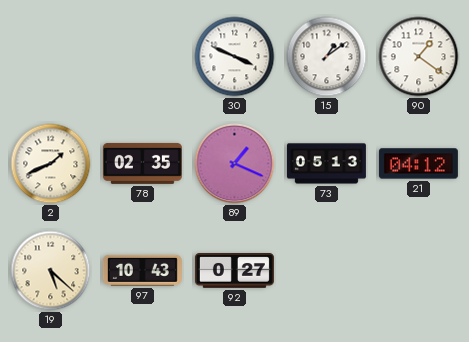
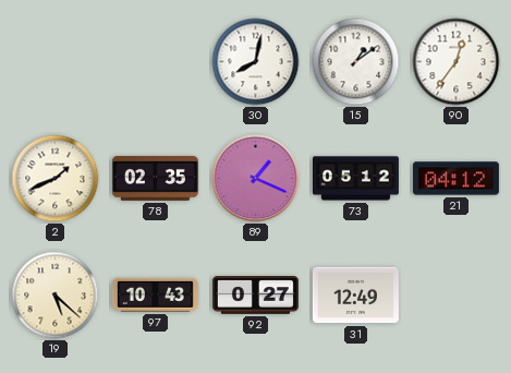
30: 3:49 -> 8:02 (256, 62)
90: 1:21 -> 12:36 (457, 62)
73: 05:13 -> 05:12 (355, 179)
31: none -> 12:49 (355, 296)
